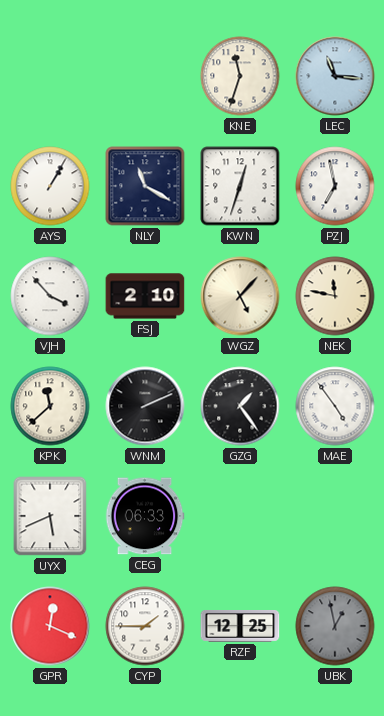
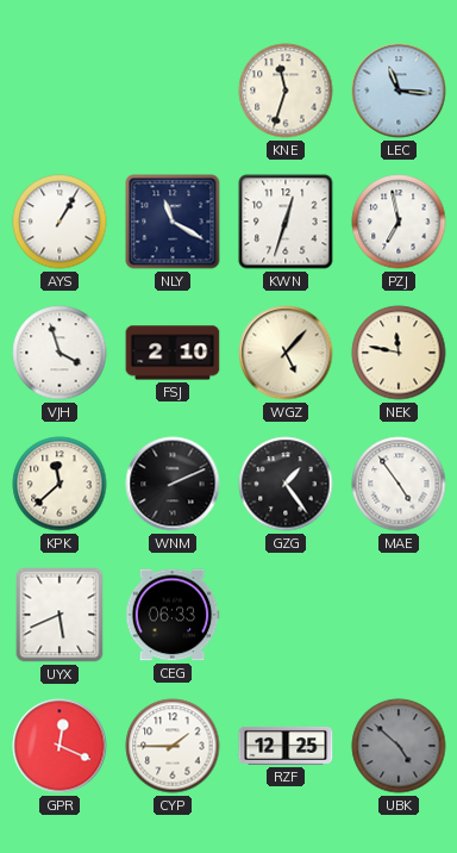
VJH: 3:53 -> 3:57 (60, 353)
UBK: 12:58 -> 4:52 (399, 746)
